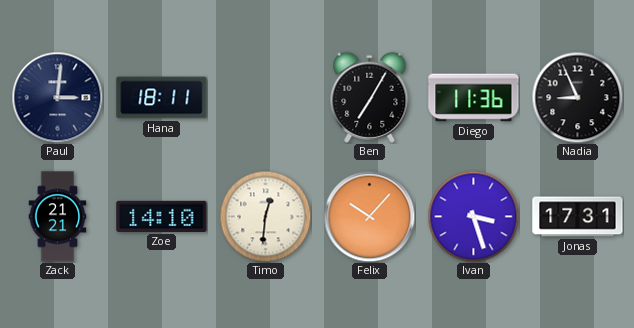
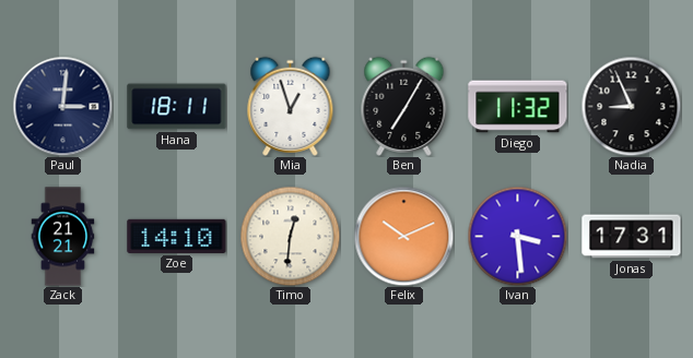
Mia: none -> 12:57 (291, 106)
Diego: 11:36 -> 11:32 (518, 107)
Felix: 10:07 -> 10:11 (403, 236)
Ivan: 3:27 -> 3:29 (517, 236)
